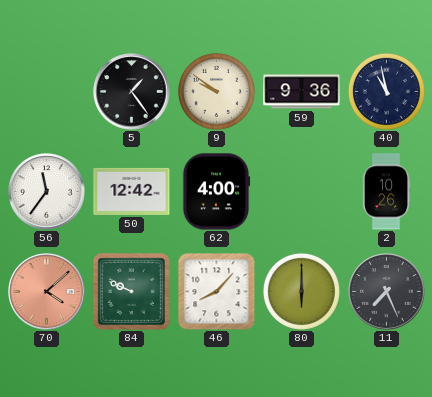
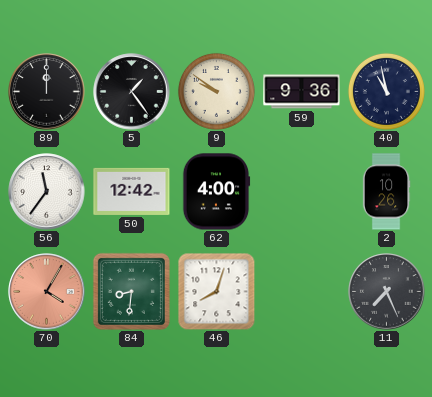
89: none -> 12:00 (47, 92)
70: 4:08 -> 4:05 (47, 292)
84: 9:49 -> 8:31 (131, 291)
46: 8:07 -> 8:03 (216, 291)
80: 6:00 -> none (301, 291)
